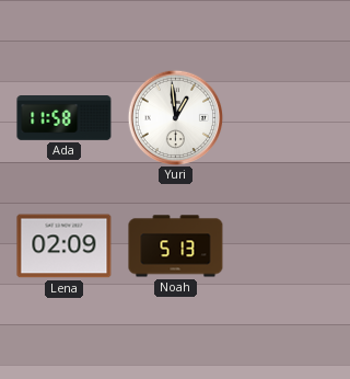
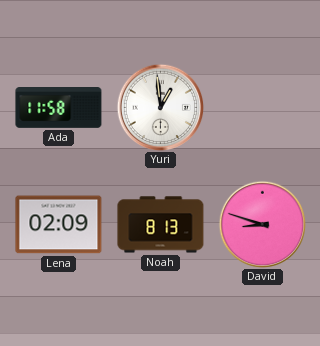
Noah: 5:13 -> 8:13 (161, 225)
David: none -> 8:48 (262, 224)
